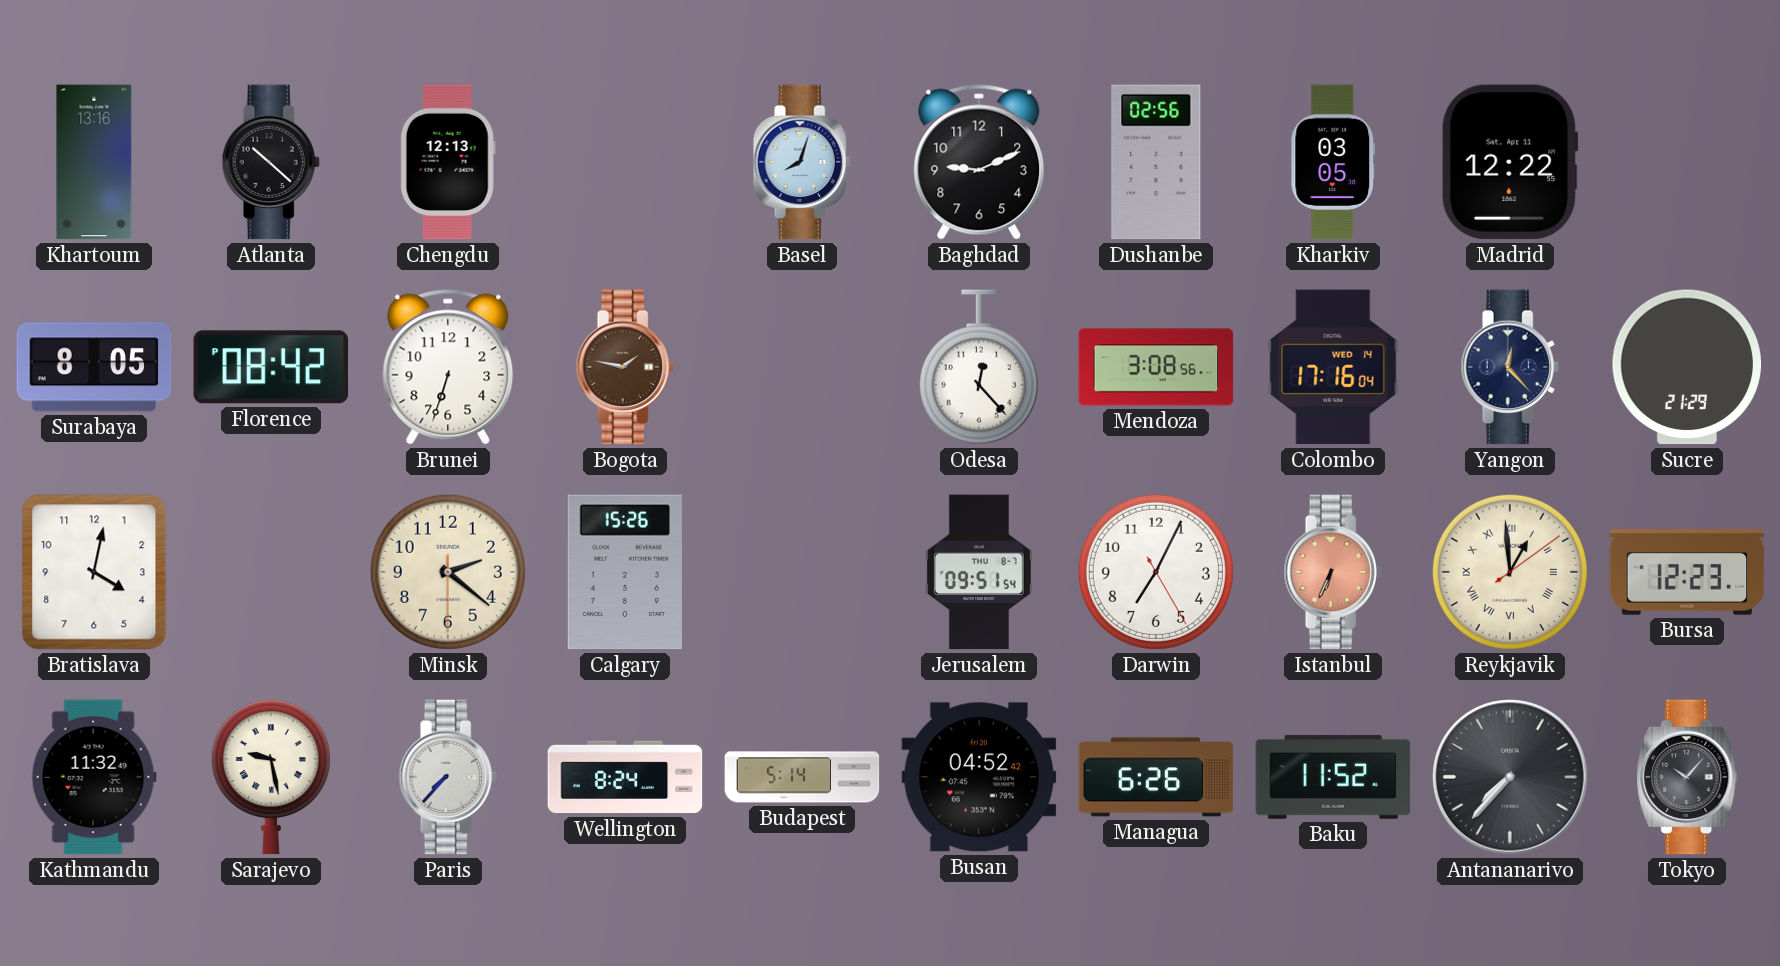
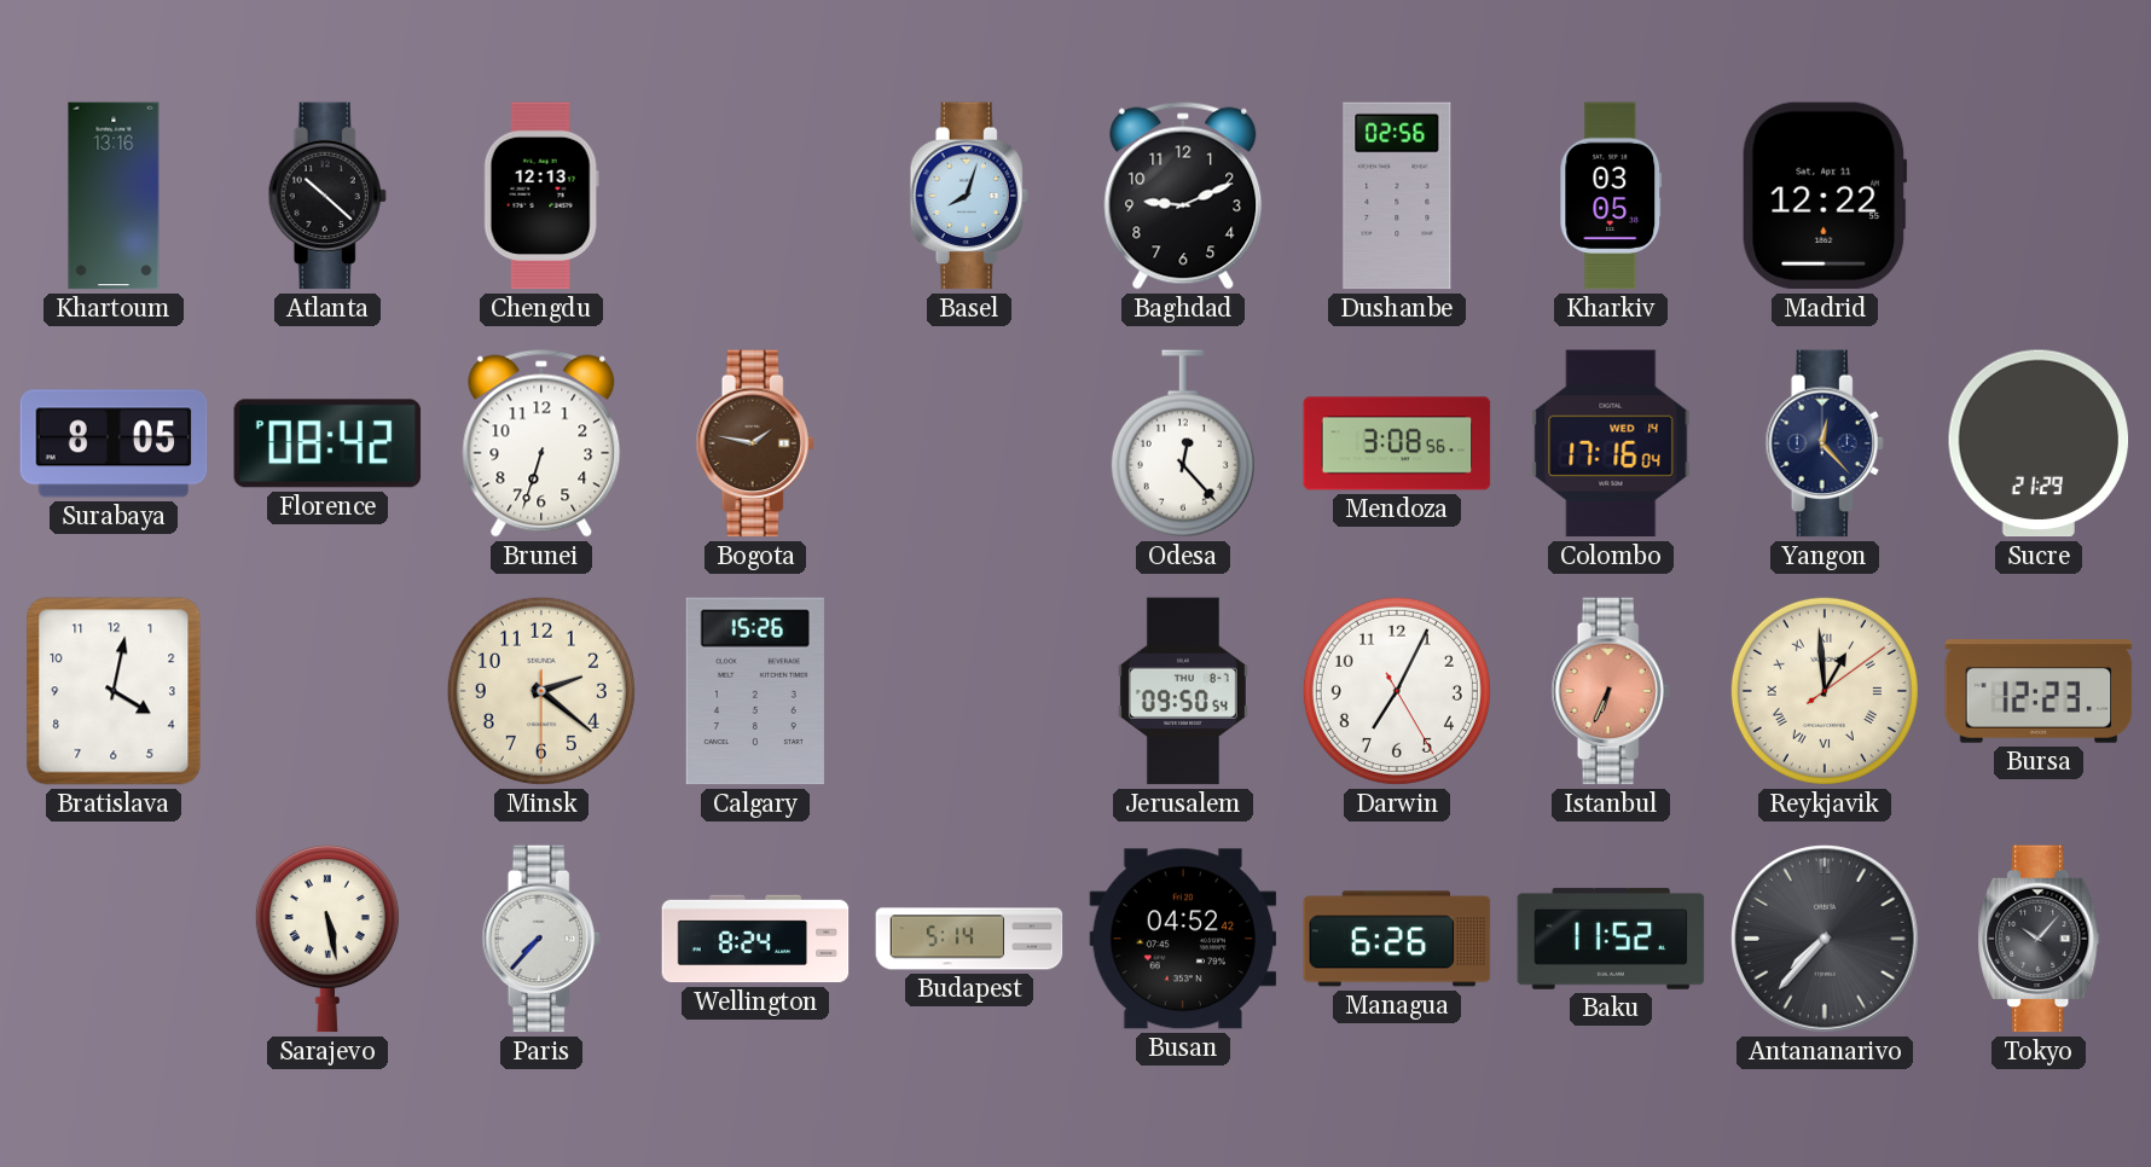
Jerusalem: 09:51 -> 09:50 (1183, 691)
Kathmandu: 11:32 -> none (94, 777)
Sarajevo: 9:28 -> 5:28 (327, 940)
